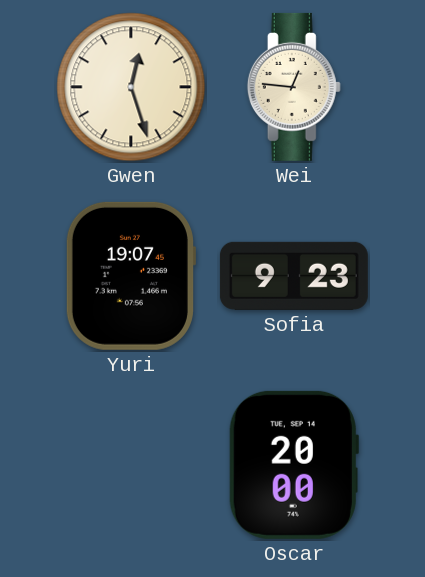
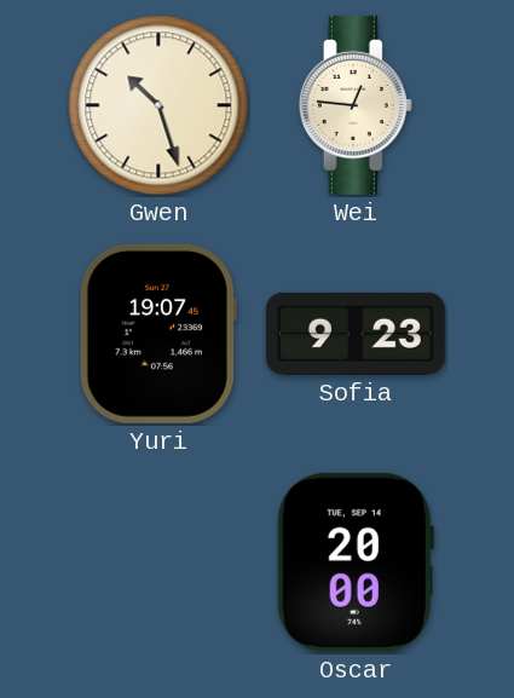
Gwen: 12:27 -> 10:27 (158, 105)
